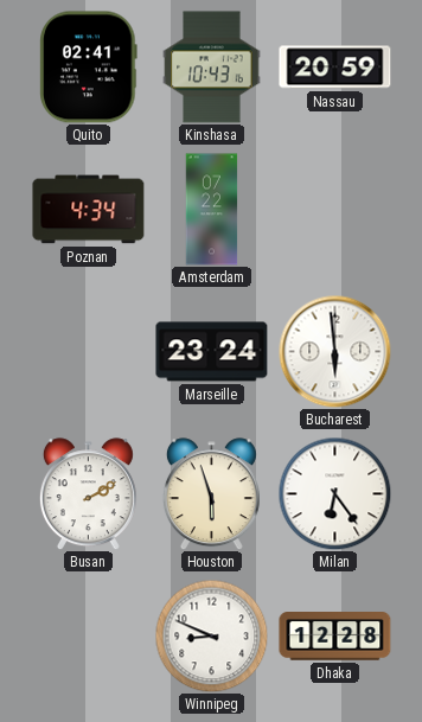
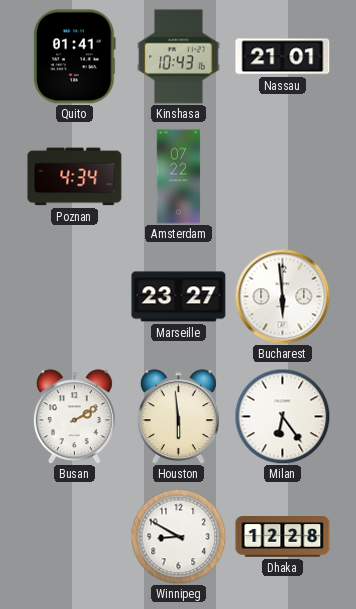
Quito: 02:41 -> 01:41 (75, 57)
Nassau: 20:59 -> 21:01 (283, 57)
Marseille: 23:24 -> 23:27 (179, 297)
Houston: 5:57 -> 5:59 (178, 417)
Winnipeg: 8:49 -> 8:50 (178, 536)
